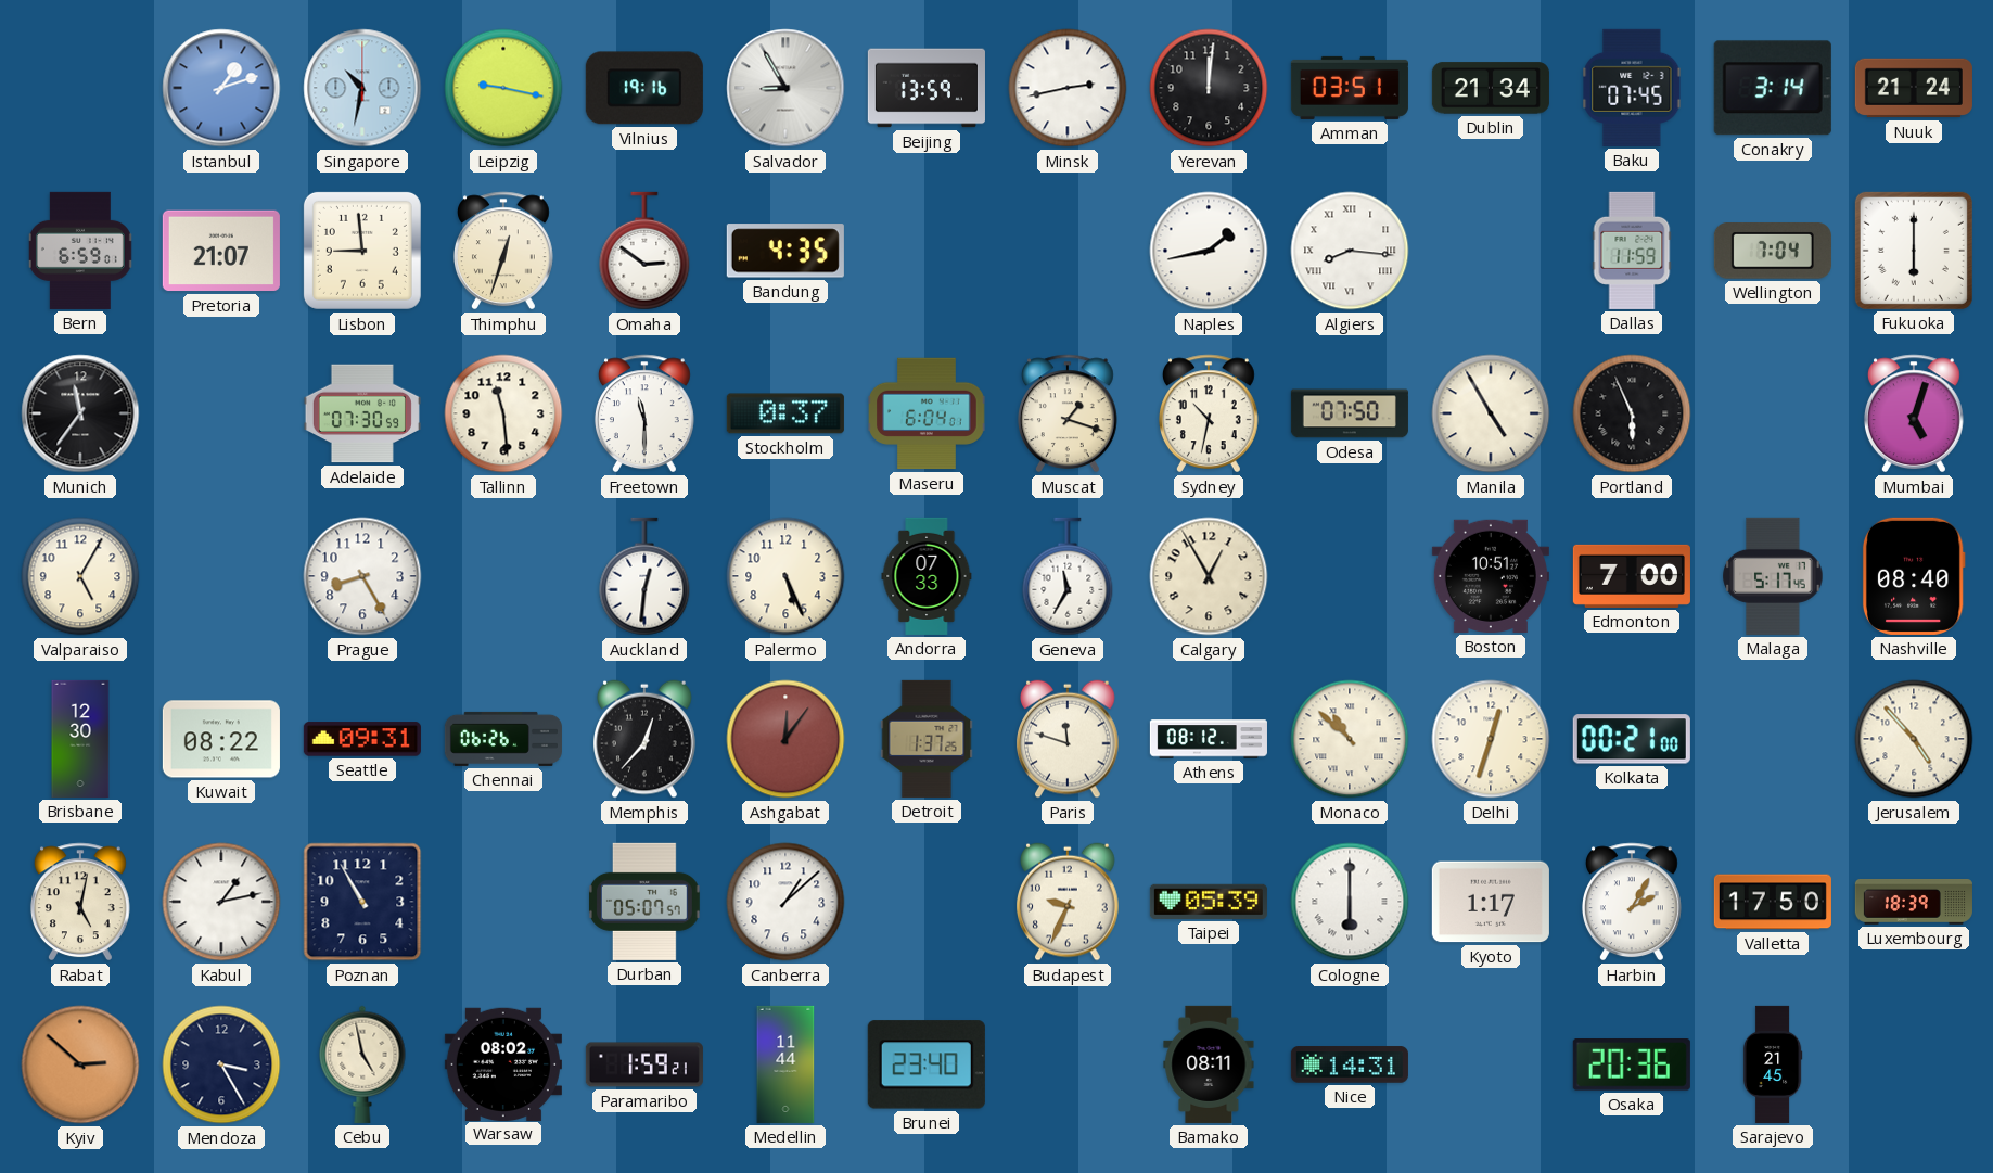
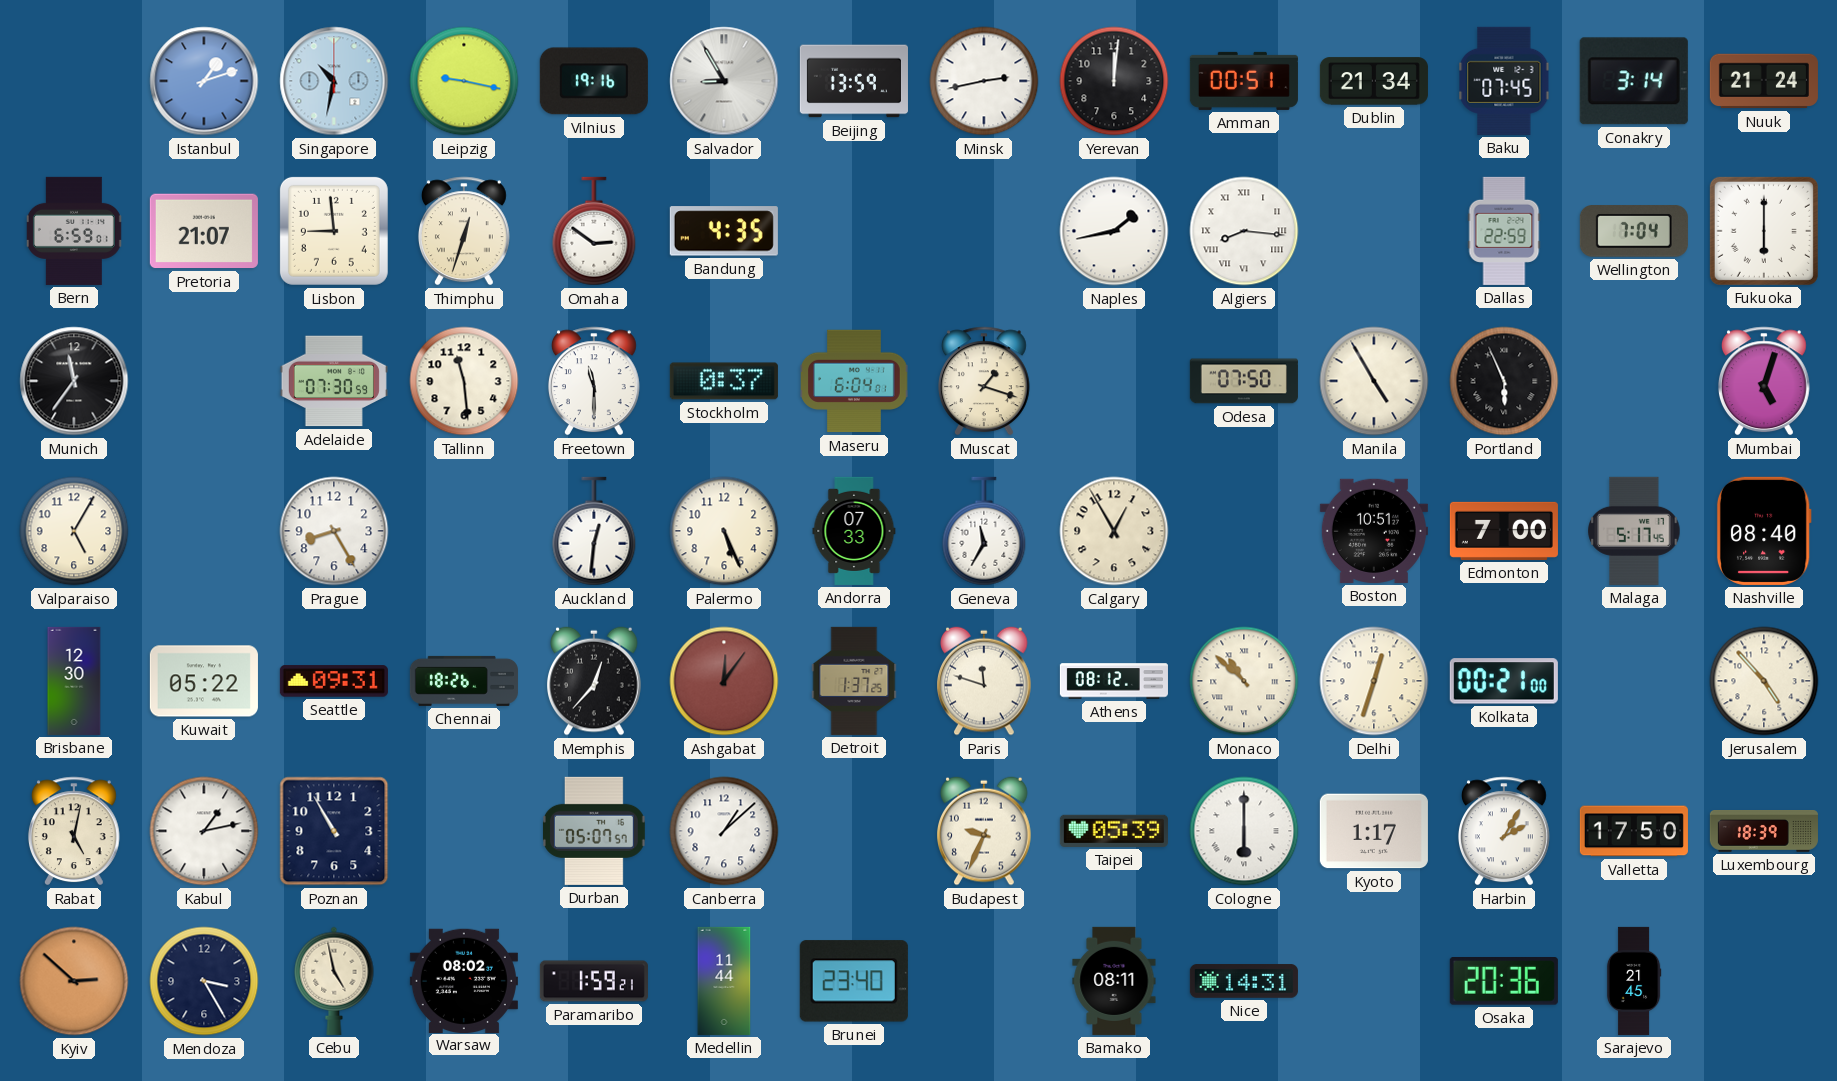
Amman: 03:51 -> 00:51 (1244, 81)
Dallas: 11:59 -> 22:59 (1504, 231)
Sydney: 10:32 -> none (1209, 413)
Kuwait: 08:22 -> 05:22 (204, 681)
Chennai: 06:26 -> 18:26 (464, 681)
